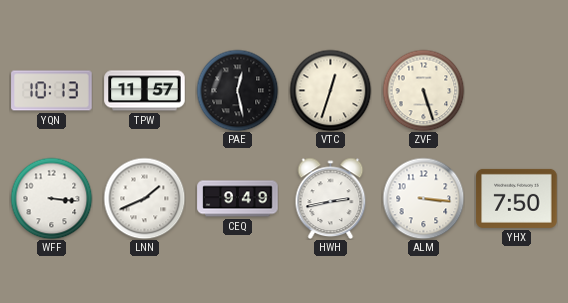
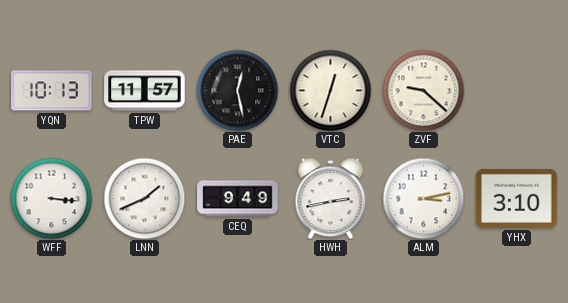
ZVF: 5:27 -> 9:22 (423, 90)
ALM: 3:16 -> 3:13 (423, 198)
YHX: 7:50 -> 3:10 (517, 198)
